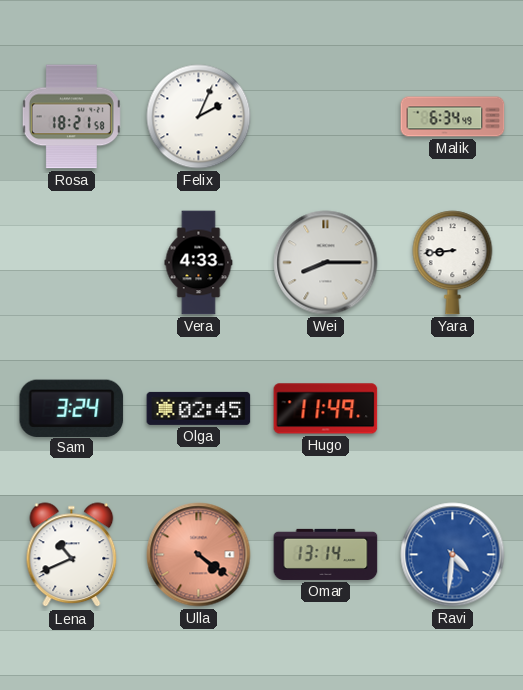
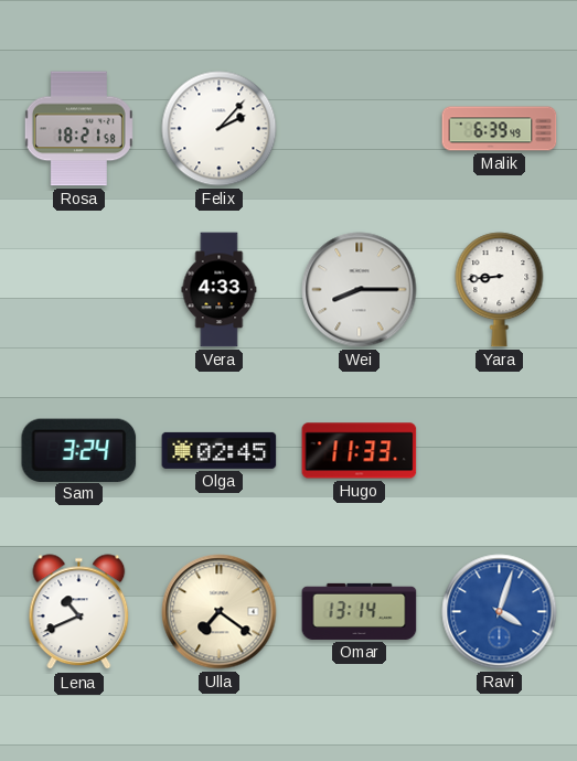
Felix: 2:04 -> 2:07 (220, 129)
Malik: 6:34 -> 6:39 (500, 129)
Hugo: 11:49 -> 11:33 (360, 451)
Ulla: 4:21 -> 7:21 (220, 612)
Ulla dial: salmon -> cream (220, 612)
Ravi: 4:31 -> 4:03 (500, 612)
